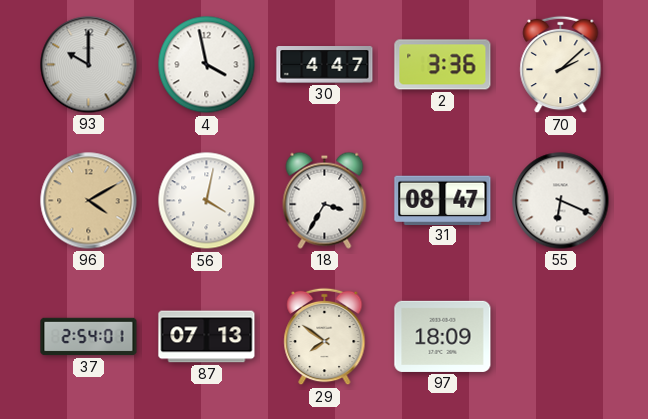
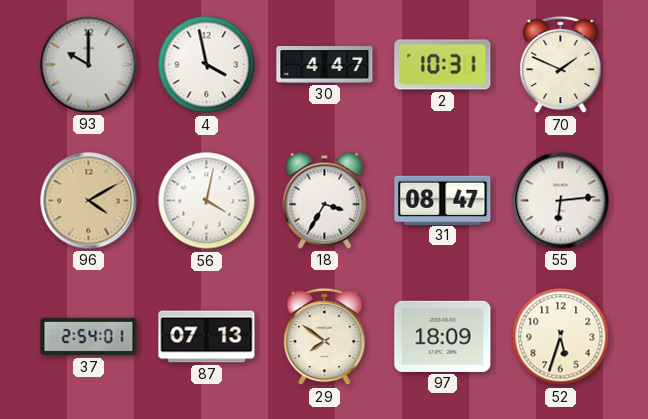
2: 3:36 -> 10:31 (443, 65)
70: 2:08 -> 1:49 (561, 65)
55: 6:19 -> 6:14 (561, 201)
52: none -> 5:33 (561, 337)
